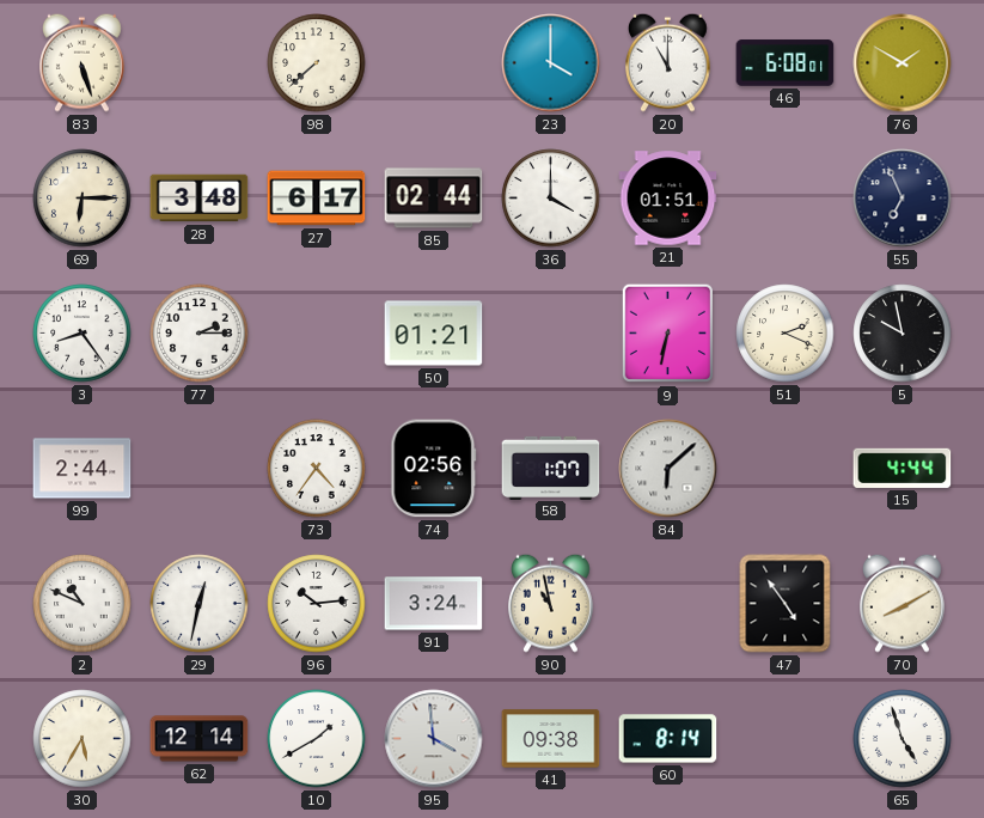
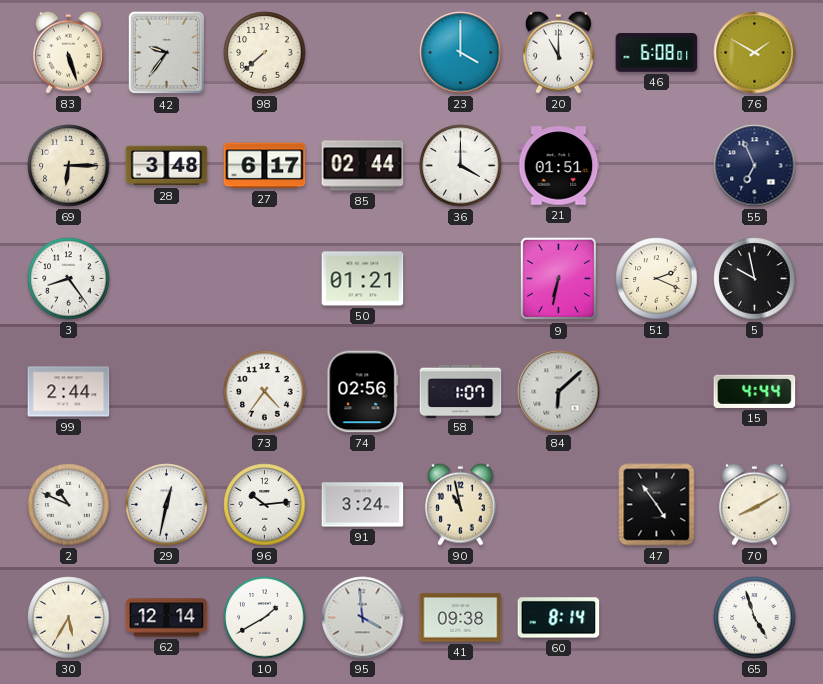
42: none -> 9:36 (166, 53)
77: 2:15 -> none (200, 334)
